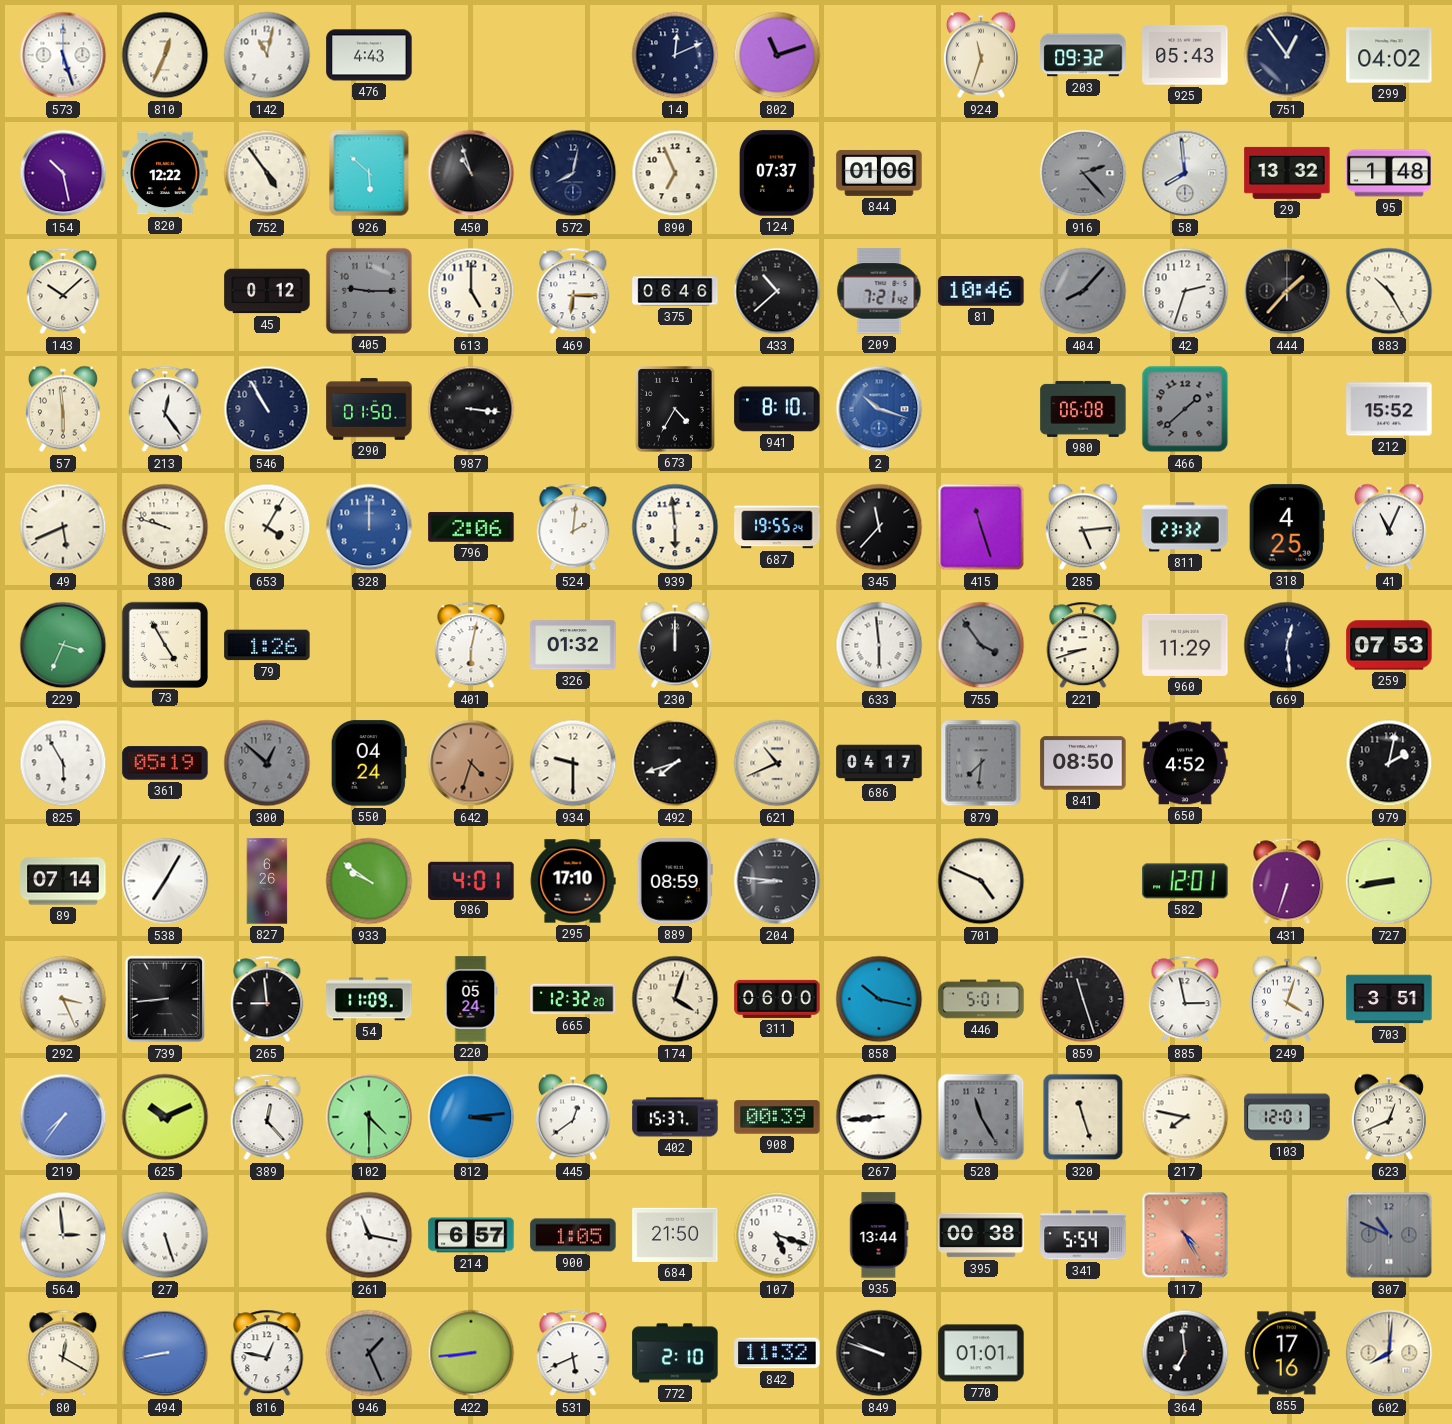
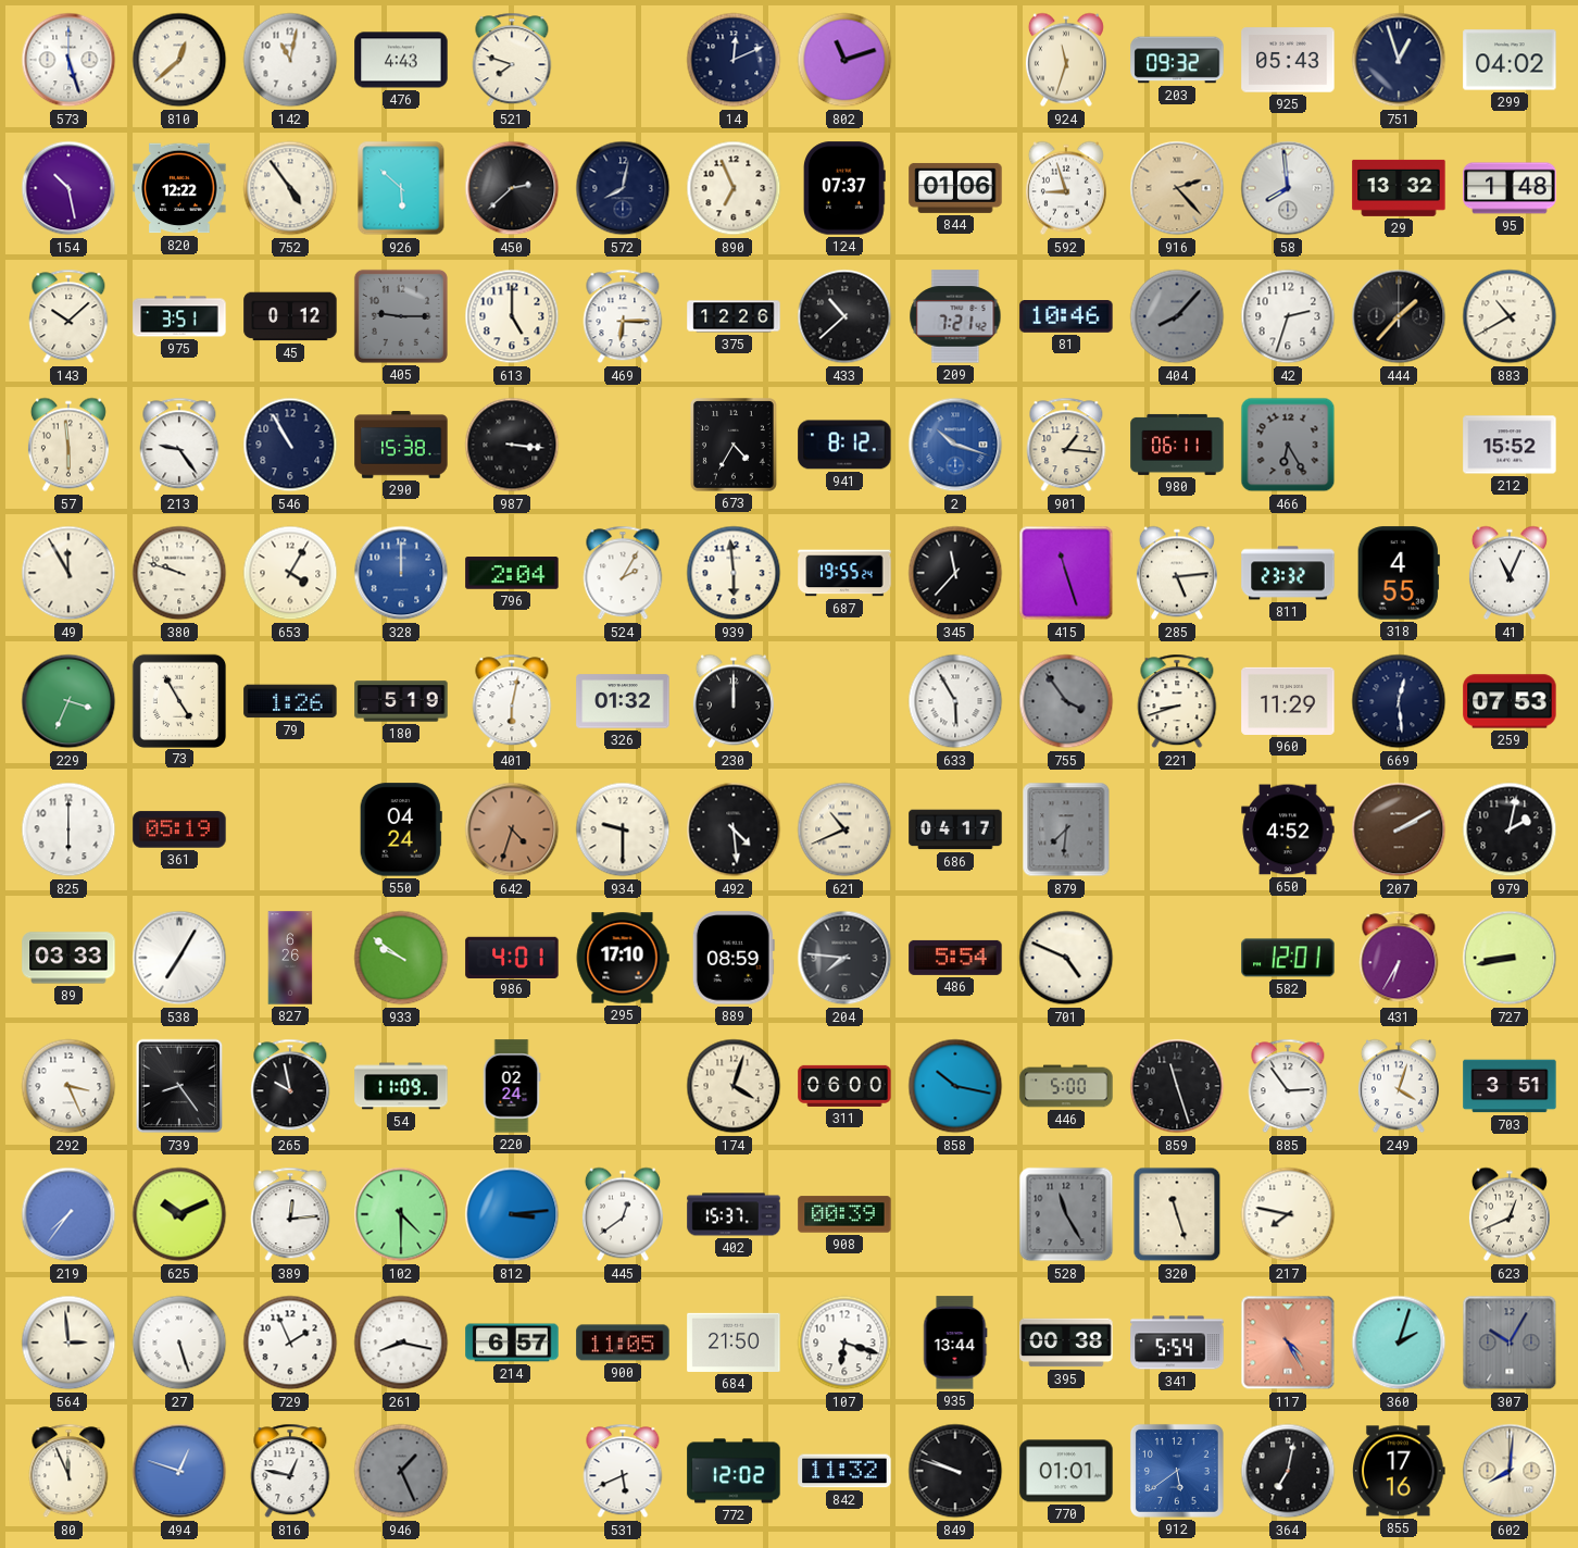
810: 12:34 -> 12:38 (179, 60)
521: none -> 7:48 (512, 60)
751: 12:54 -> 12:57 (1399, 60)
450: 10:57 -> 2:38 (512, 188)
592: none -> 8:57 (1066, 188)
916 dial: grey -> champagne (1177, 188)
975: none -> 3:51 (179, 316)
375: 06:46 -> 12:26 (734, 316)
883: 10:25 -> 10:40 (1510, 316)
213: 12:24 -> 9:24 (179, 445)
290: 01:50 -> 15:38 (401, 445)
941: 8:10 -> 8:12 (844, 445)
901: none -> 1:16 (1066, 445)
980: 06:08 -> 06:11 (1177, 445)
466: 1:38 -> 6:25 (1288, 445)
49: 5:41 -> 11:55 (68, 573)
796: 2:06 -> 2:04 (512, 573)
524: 2:01 -> 2:05 (623, 573)
318: 4:25 -> 4:55 (1399, 573)
180: none -> 5:19 (401, 701)
633: 5:59 -> 5:55 (955, 701)
825: 5:55 -> 6:00 (68, 829)
300: 12:52 -> none (267, 763)
492: 7:42 -> 4:29 (734, 829)
841: 08:50 -> none (1083, 763)
207: none -> 2:10 (1399, 829)
89: 07:14 -> 03:33 (68, 958)
204: 8:46 -> 7:46 (844, 958)
486: none -> 5:54 (955, 958)
431: 6:33 -> 6:35 (1399, 958)
739: 8:44 -> 8:24 (179, 1086)
265: 8:59 -> 9:58 (290, 1086)
220: 05:24 -> 02:24 (512, 1086)
665: 12:32 -> none (573, 999)
446: 5:01 -> 5:00 (1066, 1086)
885: 2:58 -> 2:54 (1288, 1086)
389: 12:23 -> 12:14 (290, 1214)
267: 8:44 -> none (879, 1117)
103: 12:01 -> none (1287, 1117)
729: none -> 1:56 (290, 1343)
261: 11:17 -> 8:17 (401, 1343)
900: 1:05 -> 11:05 (623, 1343)
107: 5:18 -> 6:18 (844, 1343)
360: none -> 2:03 (1399, 1343)
307: 10:49 -> 10:05 (1510, 1343)
80: 12:20 -> 11:56 (68, 1471)
494: 8:43 -> 12:48 (179, 1471)
422: 8:44 -> none (471, 1353)
772: 2:10 -> 12:02 (734, 1471)
912: none -> 5:39 (1177, 1471)
364: 6:59 -> 7:02 (1288, 1471)
